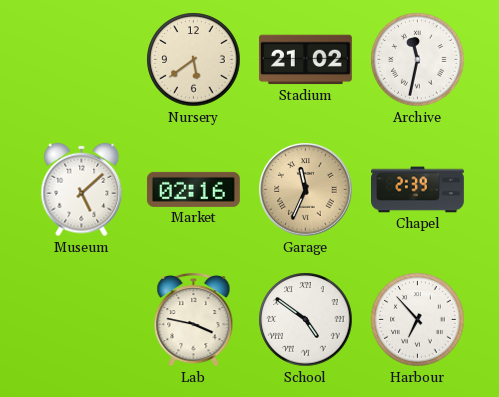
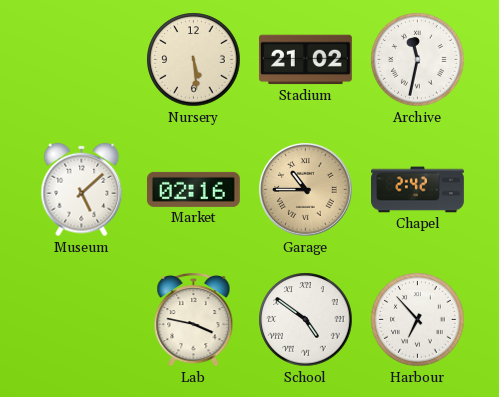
Nursery: 5:39 -> 5:29 (194, 60)
Garage: 11:34 -> 10:45 (306, 190)
Chapel: 2:39 -> 2:42 (418, 190)
